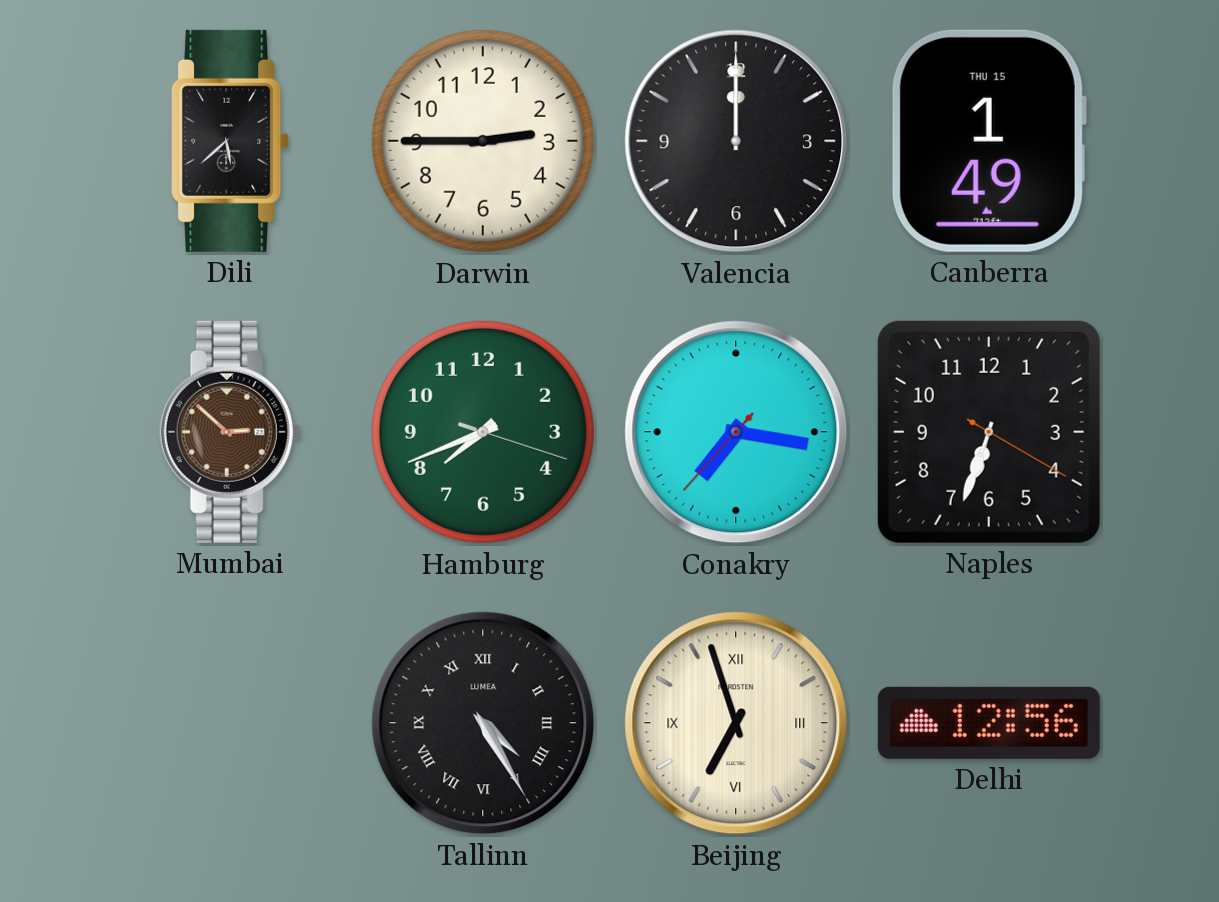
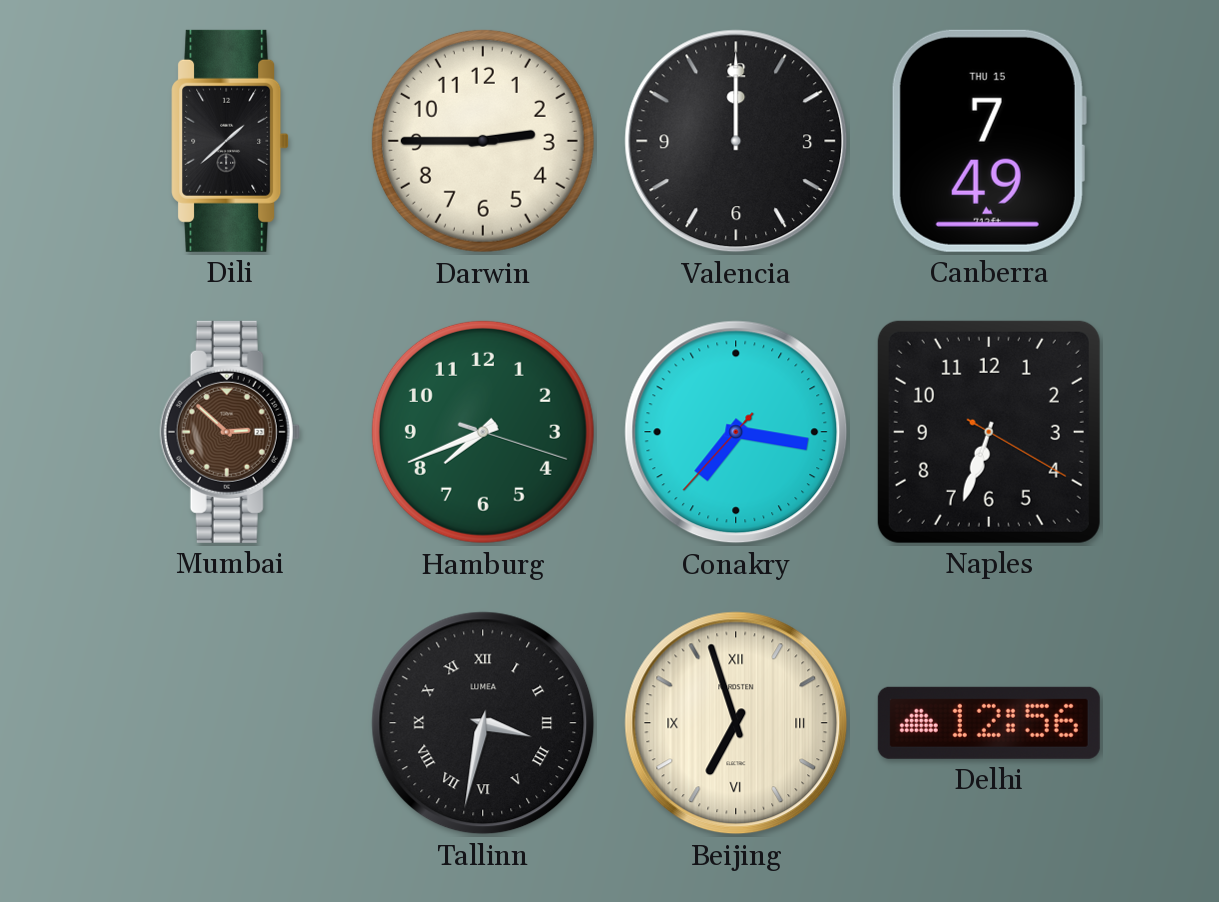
Dili: 5:38 -> 1:38 (231, 141)
Canberra: 1:49 -> 7:49 (989, 141)
Tallinn: 4:25 -> 3:32 (483, 723)
